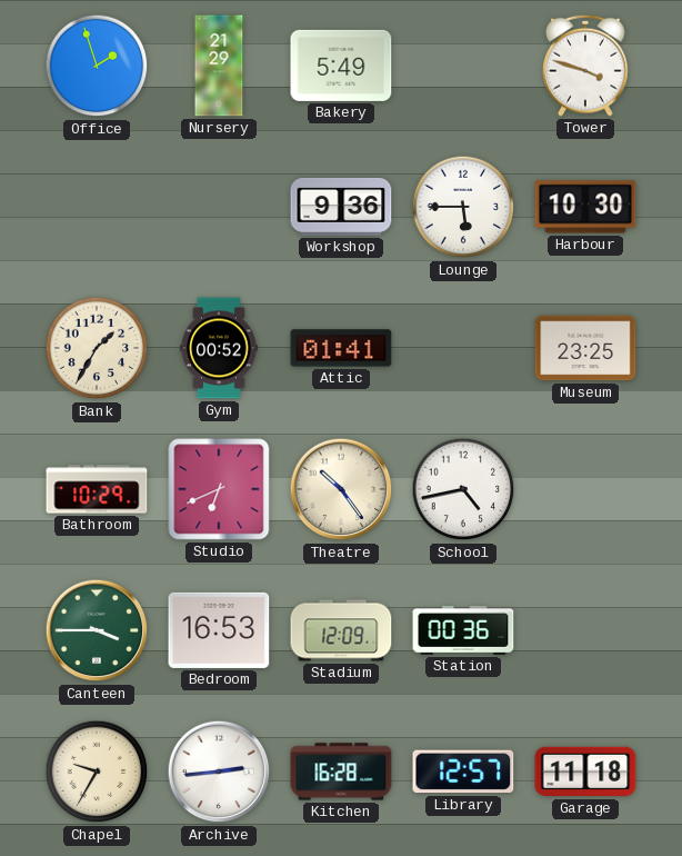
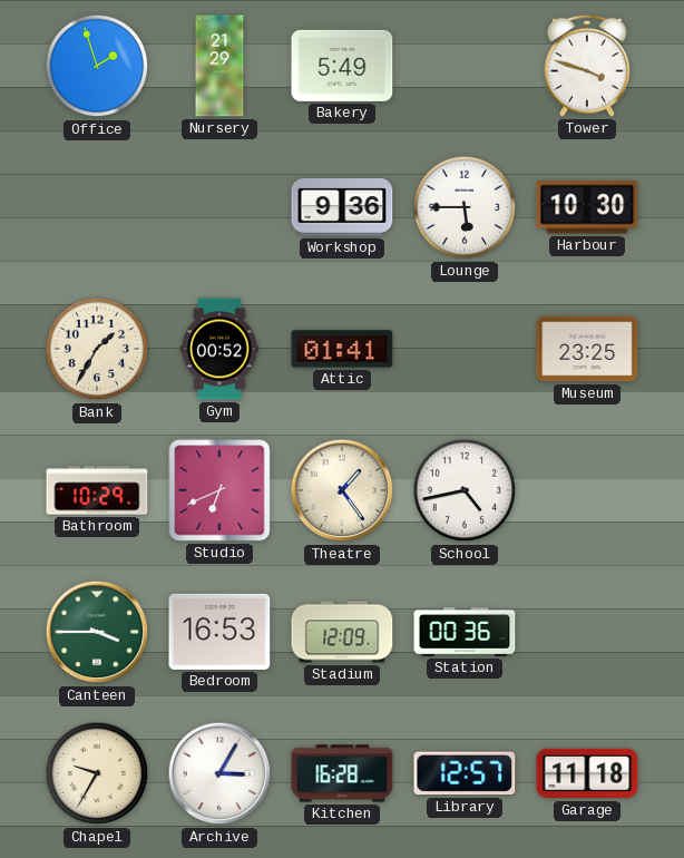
Theatre: 10:24 -> 1:24 (342, 490)
Archive: 2:44 -> 3:05 (219, 773)
